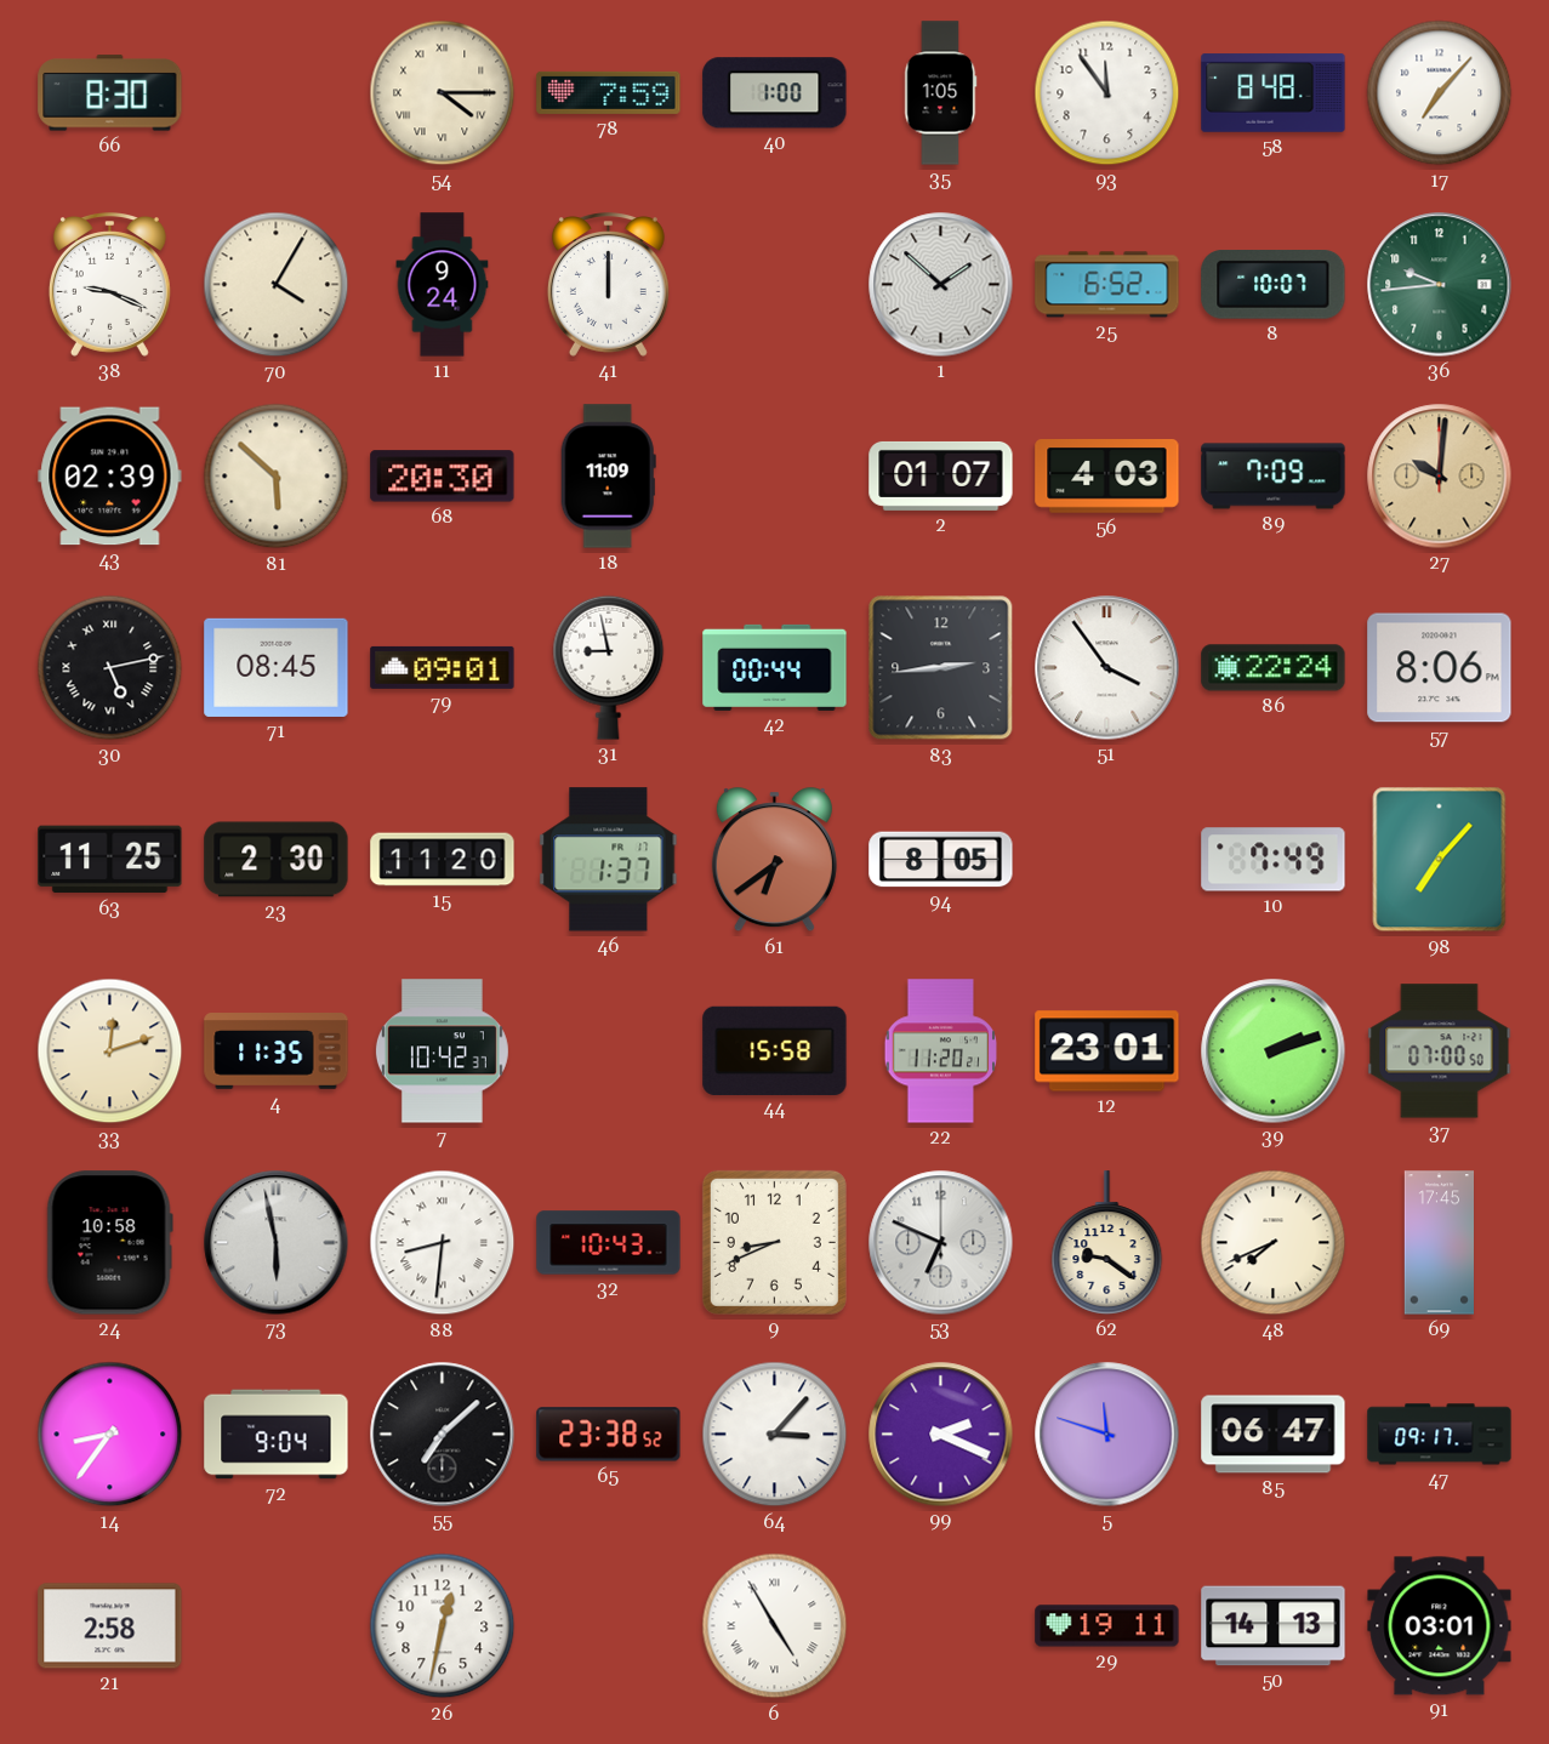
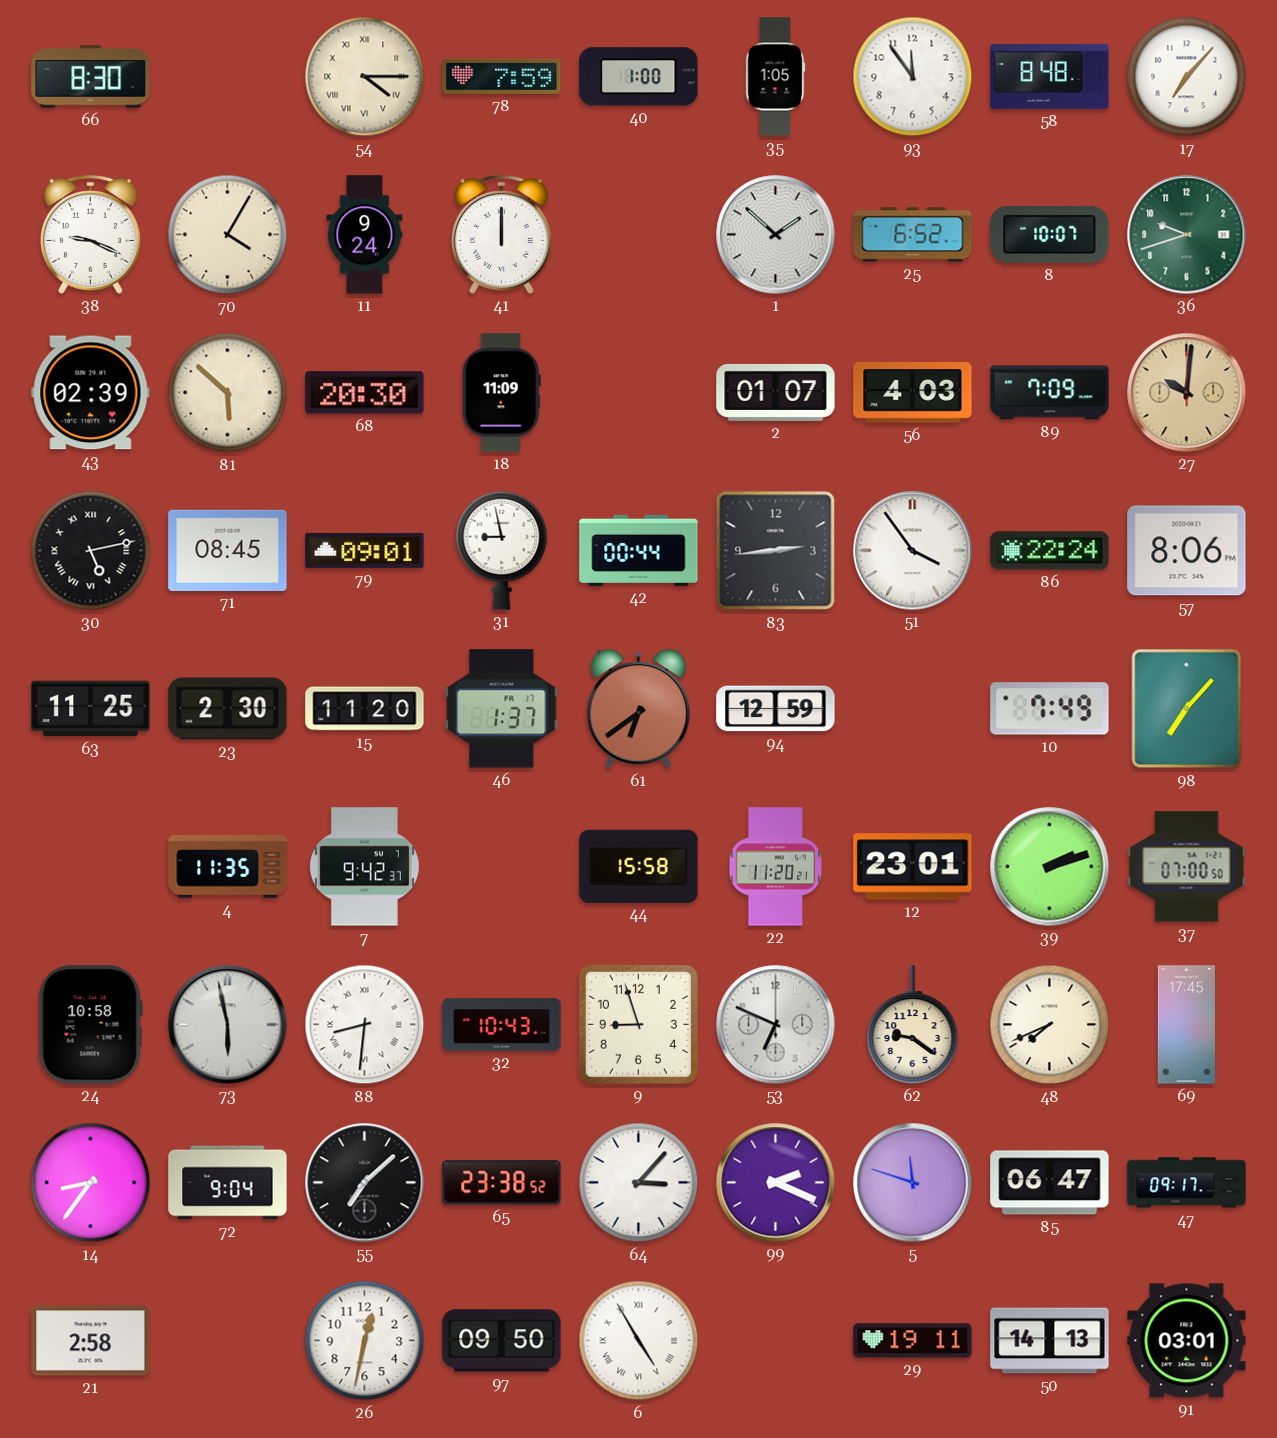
36: 9:44 -> 9:42 (1187, 235)
94: 8:05 -> 12:59 (776, 709)
33: 12:12 -> none (110, 1051)
7: 10:42 -> 9:42 (364, 867)
9: 8:41 -> 8:57 (638, 1024)
97: none -> 09:50 (502, 1341)
